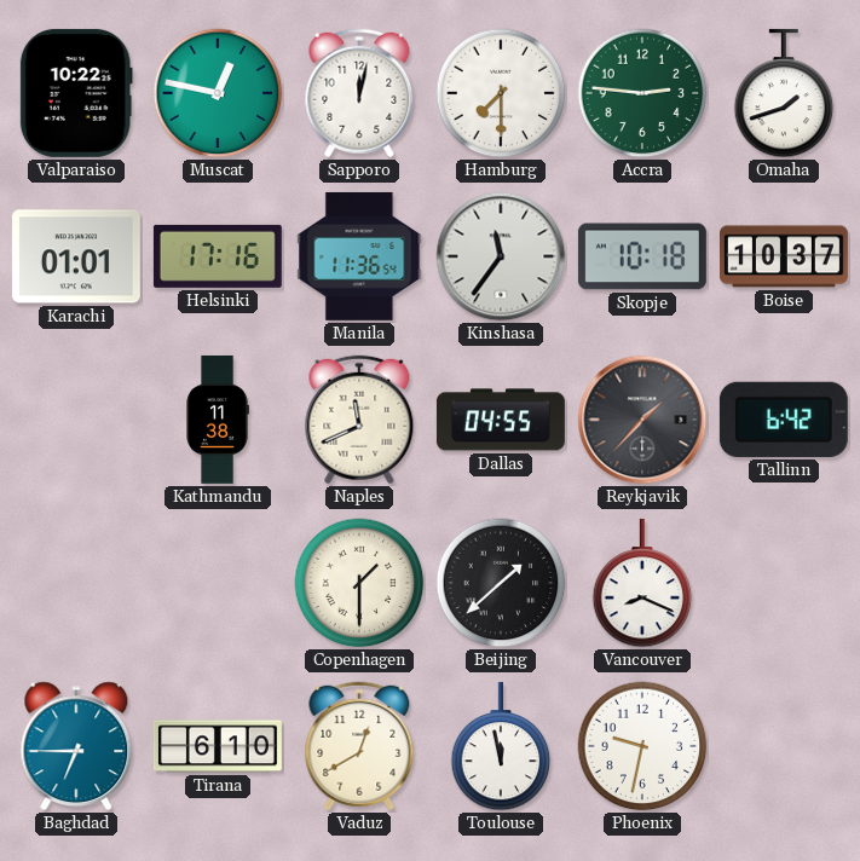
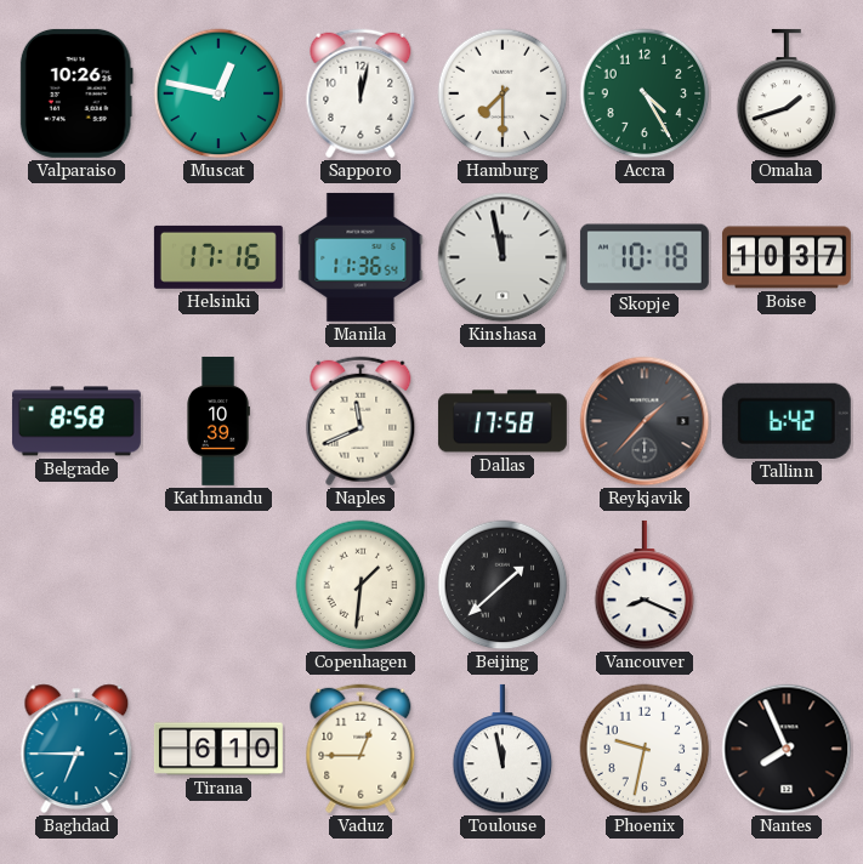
Valparaiso: 10:22 -> 10:26 (76, 93)
Accra: 2:46 -> 4:25 (645, 93)
Karachi: 01:01 -> none (76, 256)
Kinshasa: 11:36 -> 11:58 (503, 257)
Belgrade: none -> 8:58 (76, 421)
Kathmandu: 11:38 -> 10:39 (218, 421)
Dallas: 04:55 -> 17:58 (503, 421)
Copenhagen: 1:30 -> 1:31 (360, 585)
Vaduz: 12:40 -> 12:45 (360, 749)
Nantes: none -> 7:56 (787, 749)
